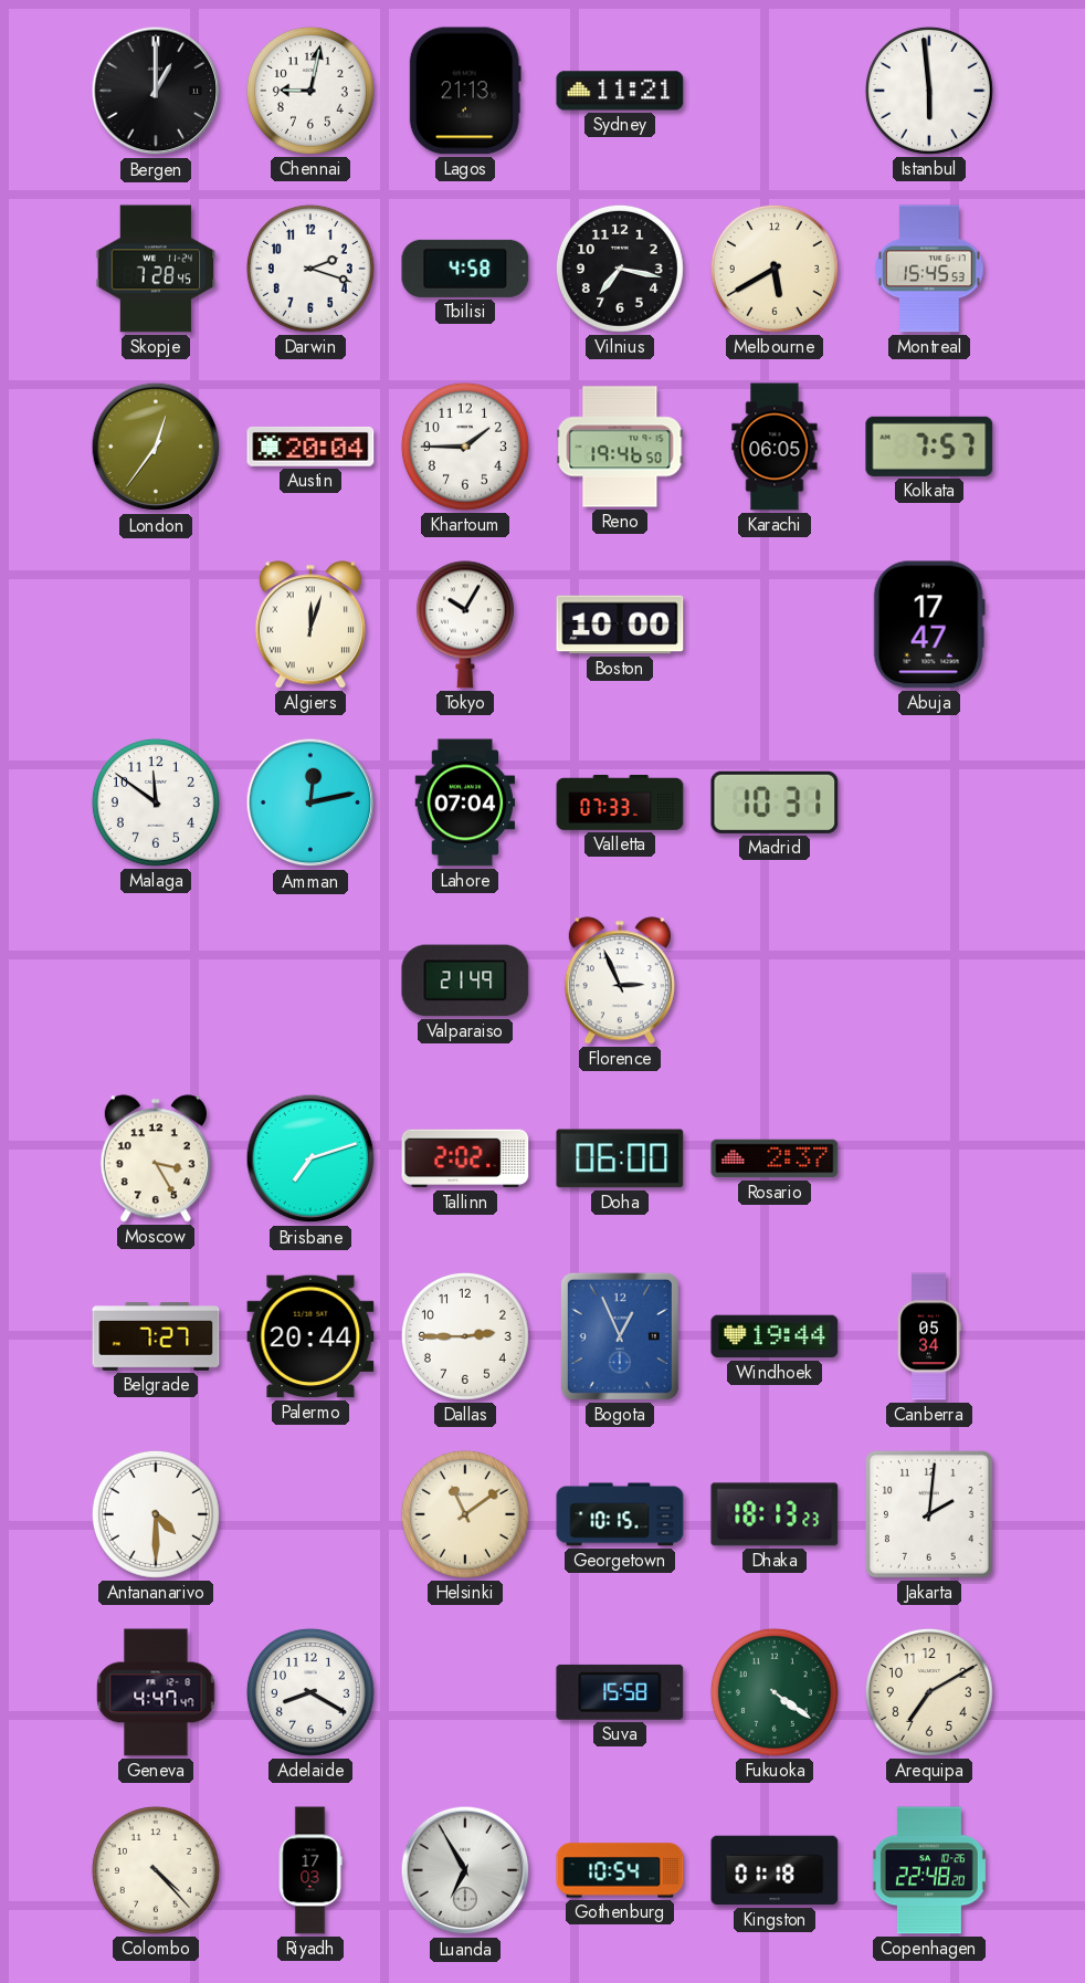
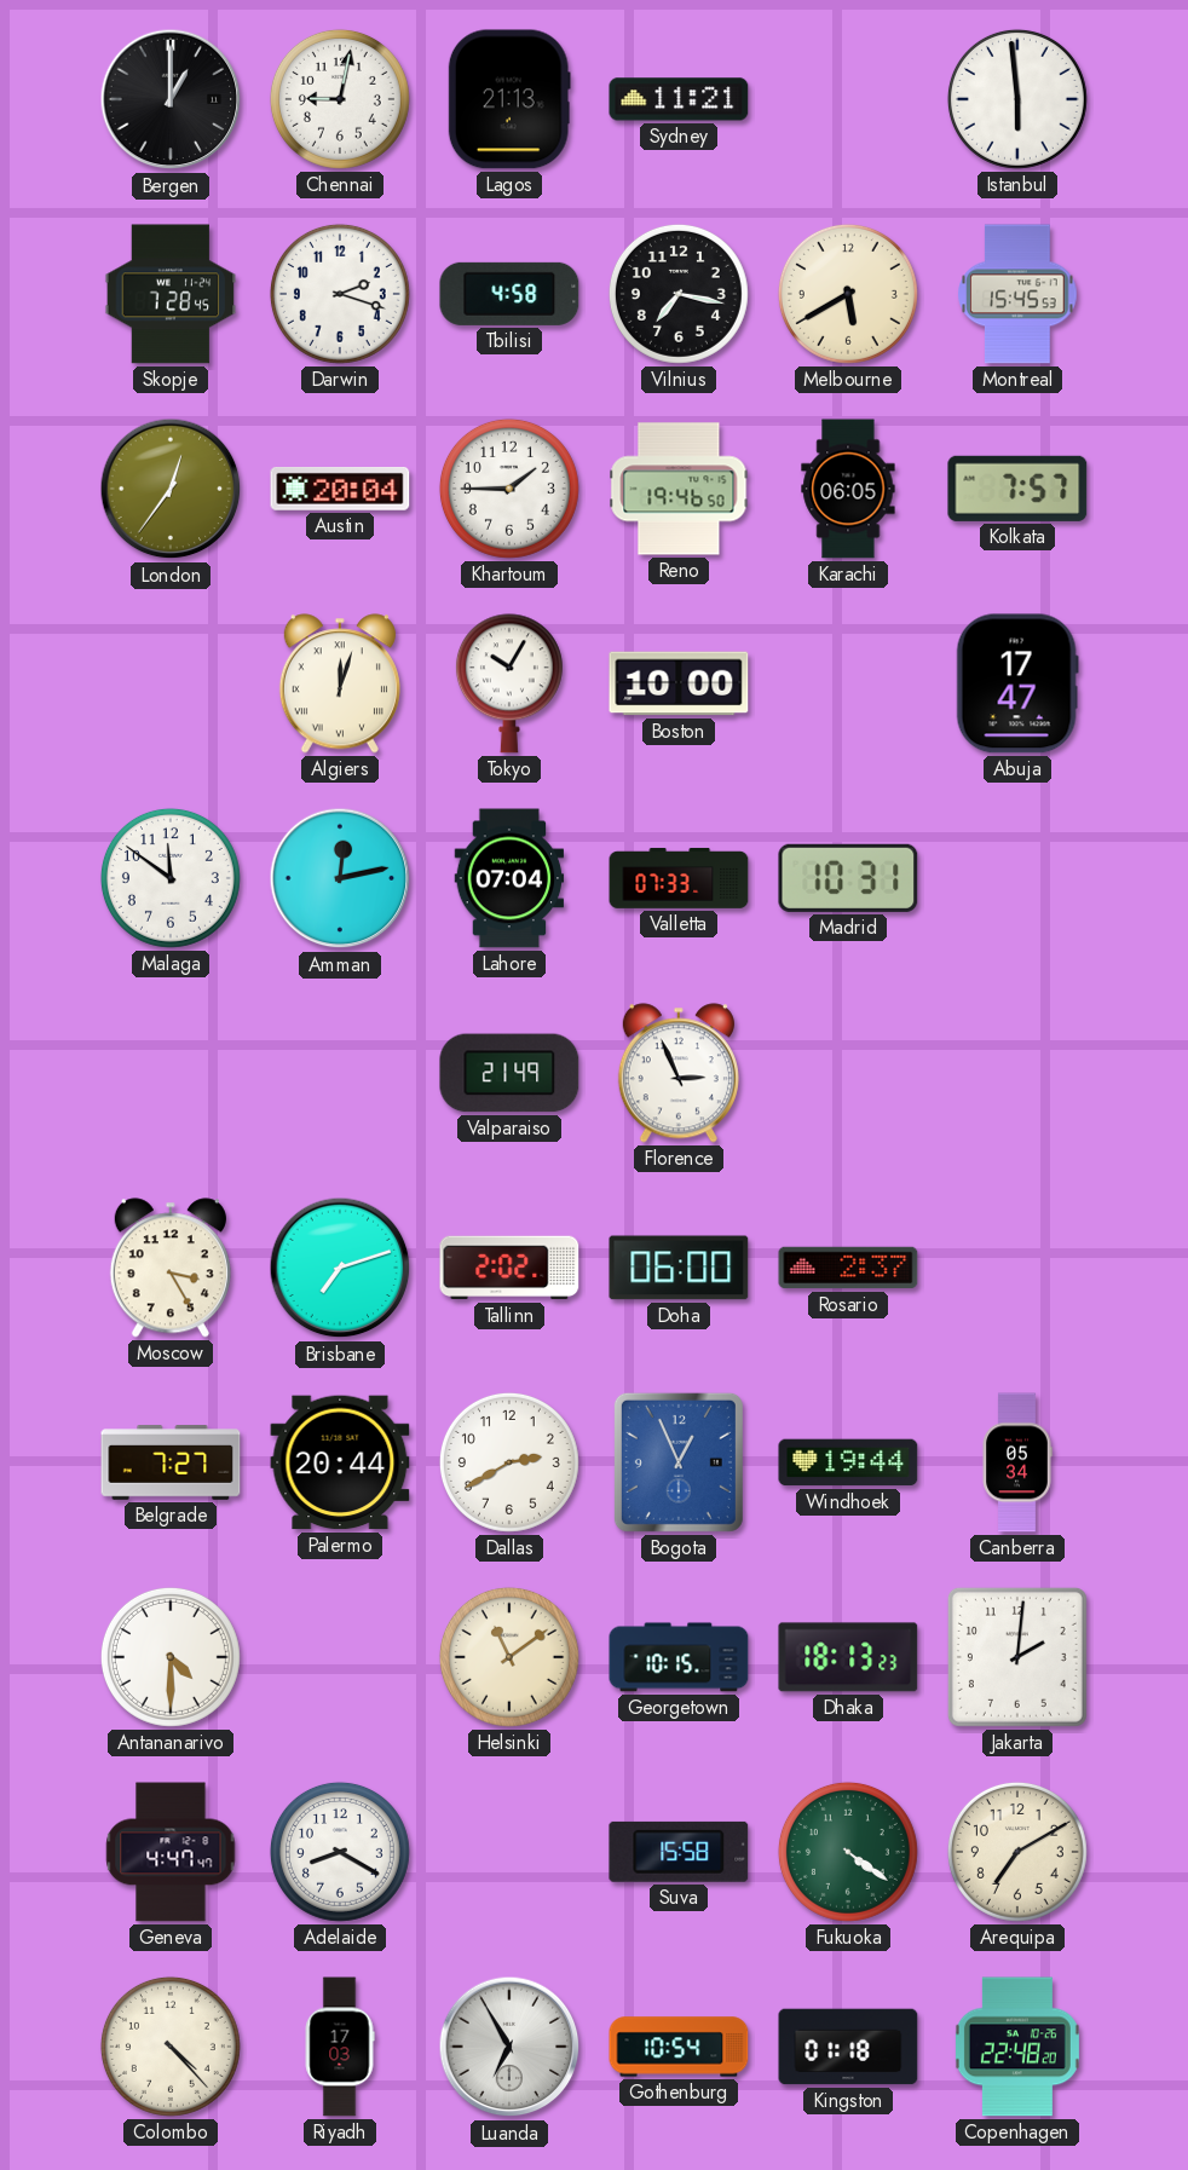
Dallas: 2:45 -> 2:40 (509, 1462)
